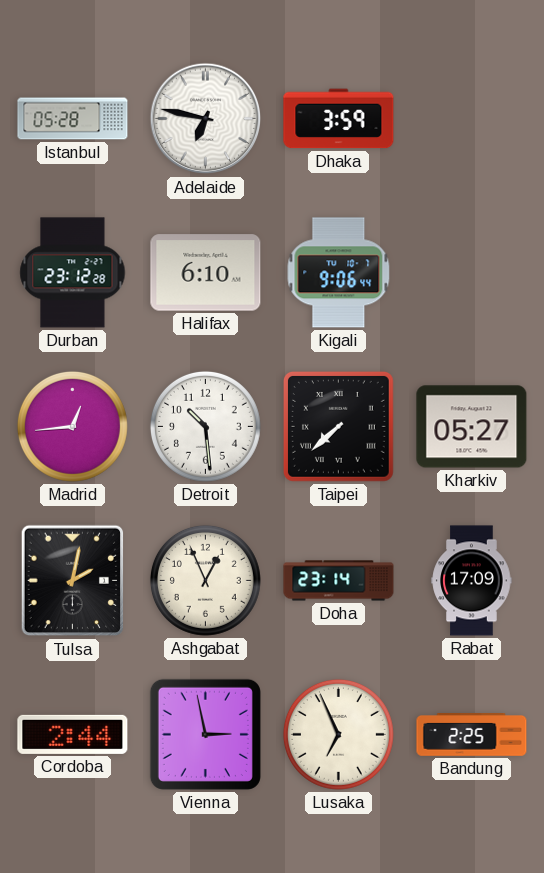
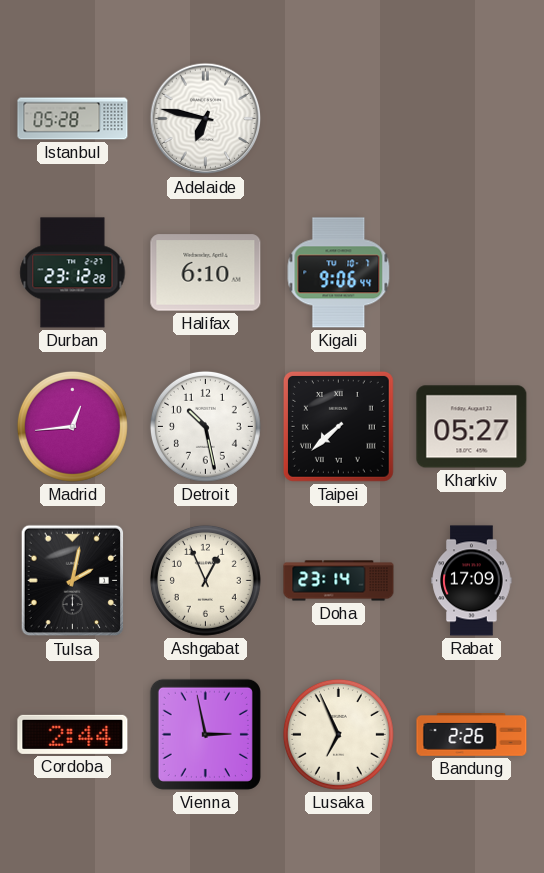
Dhaka: 3:59 -> none (339, 119)
Detroit: 10:29 -> 10:28 (205, 426)
Bandung: 2:25 -> 2:26 (472, 735)
